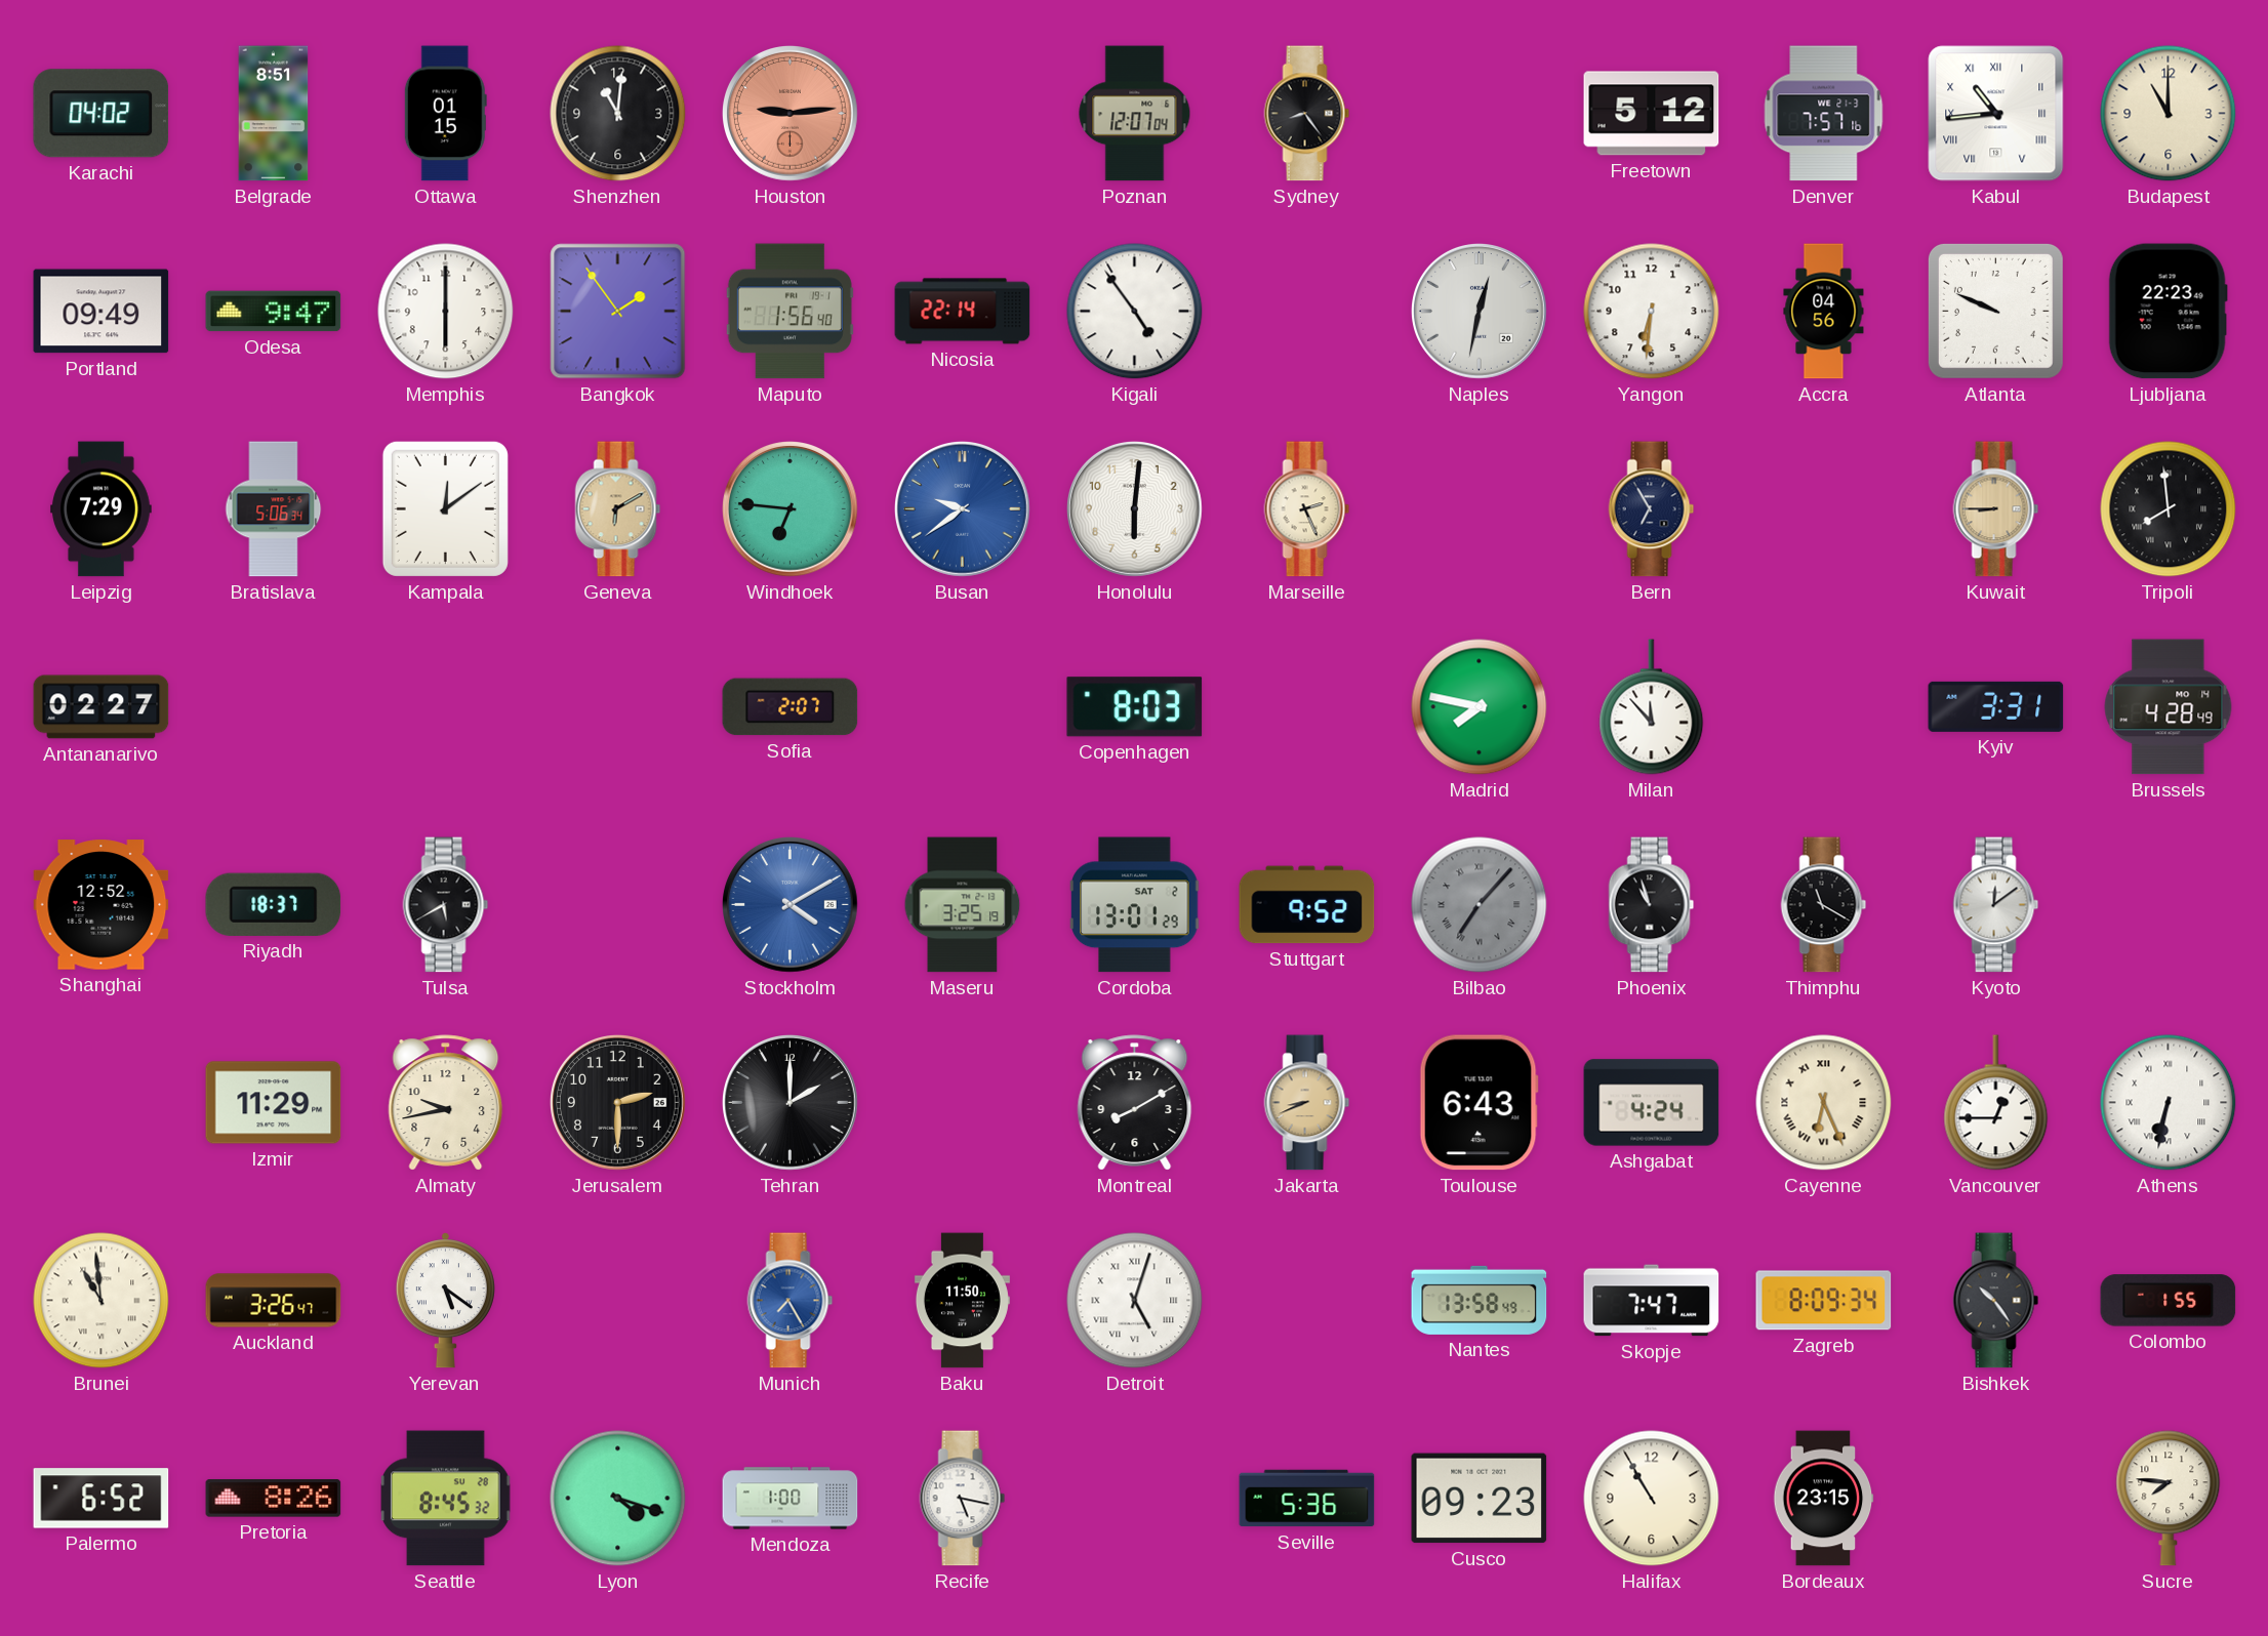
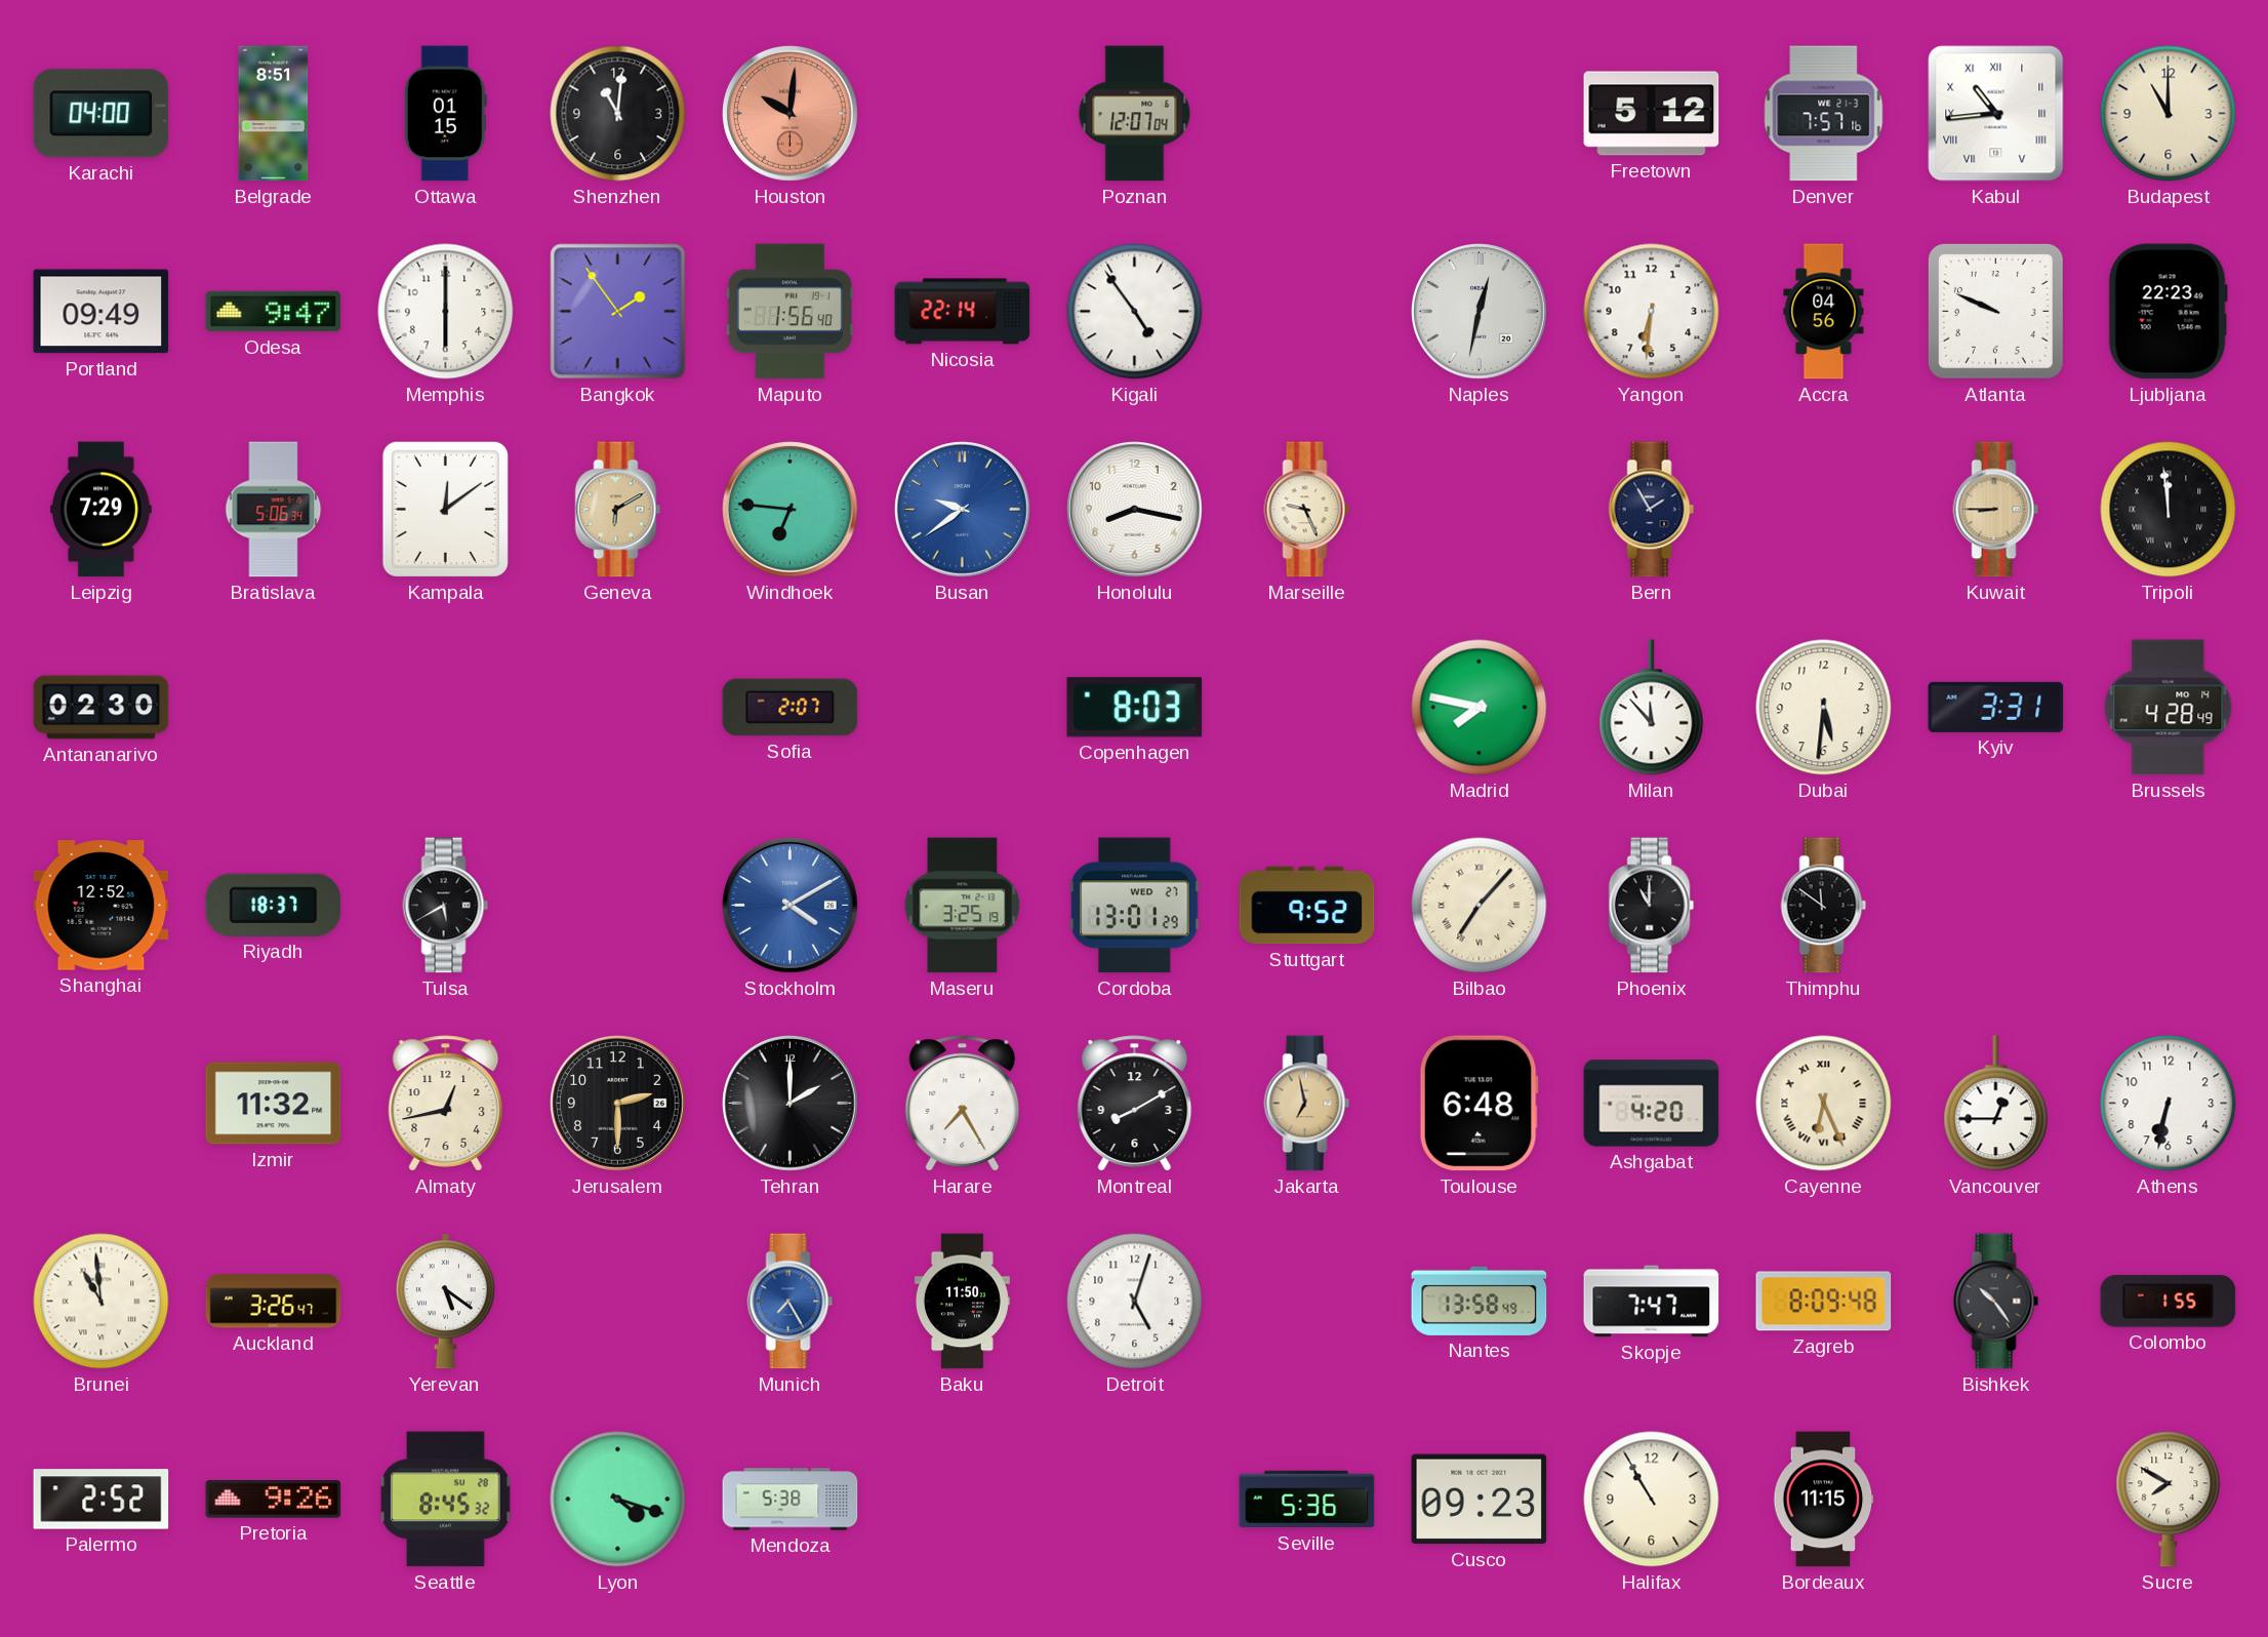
Karachi: 04:02 -> 04:00 (102, 114)
Houston: 9:14 -> 10:01 (791, 114)
Sydney: 8:24 -> none (1307, 114)
Honolulu: 6:01 -> 8:17 (1135, 510)
Marseille: 2:26 -> 9:26 (1307, 510)
Bern: 6:55 -> 1:55 (1652, 510)
Tripoli: 7:59 -> 11:59 (2169, 510)
Antananarivo: 02:27 -> 02:30 (102, 708)
Dubai: none -> 5:31 (1824, 708)
Cordoba date: SAT 2 -> WED 27 (1135, 906)
Bilbao dial: grey -> cream (1480, 906)
Phoenix: 10:57 -> 11:00 (1652, 906)
Thimphu: 11:20 -> 11:51 (1824, 906)
Kyoto: 12:09 -> none (1996, 905)
Izmir: 11:29 -> 11:32 (274, 1104)
Almaty: 9:43 -> 12:43 (446, 1104)
Harare: none -> 7:25 (963, 1104)
Jakarta: 8:41 -> 6:58 (1307, 1104)
Toulouse: 6:43 -> 6:48 (1479, 1104)
Ashgabat: 4:24 -> 4:20 (1652, 1104)
Athens numerals: Roman -> Arabic (2169, 1104)
Detroit numerals: Roman -> Arabic (1135, 1302)
Zagreb: 8:09:34 -> 8:09:48 (1824, 1302)
Palermo: 6:52 -> 2:52 (102, 1500)
Pretoria: 8:26 -> 9:26 (274, 1500)
Mendoza: 1:00 -> 5:38 (791, 1500)
Recife: 5:17 -> none (963, 1499)
Bordeaux: 23:15 -> 11:15 (1824, 1500)
Sucre: 7:46 -> 7:50 (2169, 1500)
